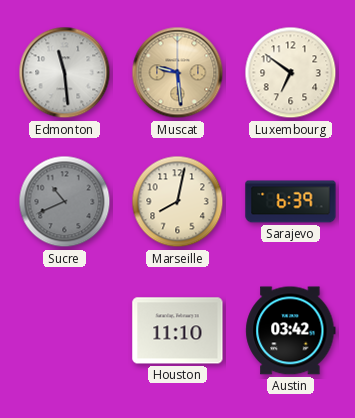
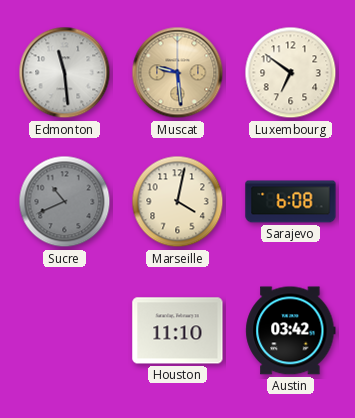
Marseille: 8:02 -> 4:02 (178, 202)
Sarajevo: 6:39 -> 6:08 (291, 202)
